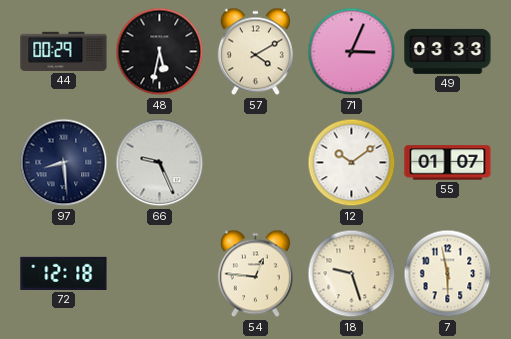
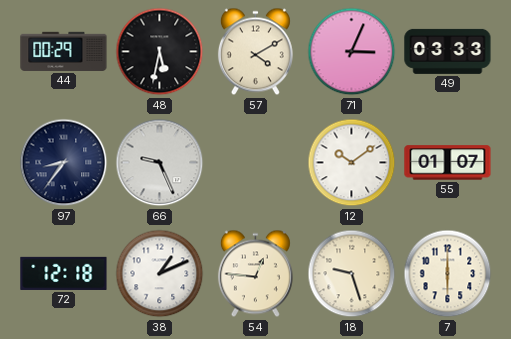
97: 8:29 -> 8:36 (64, 163)
38: none -> 1:11 (160, 274)
7: 5:58 -> 6:00 (448, 274)
